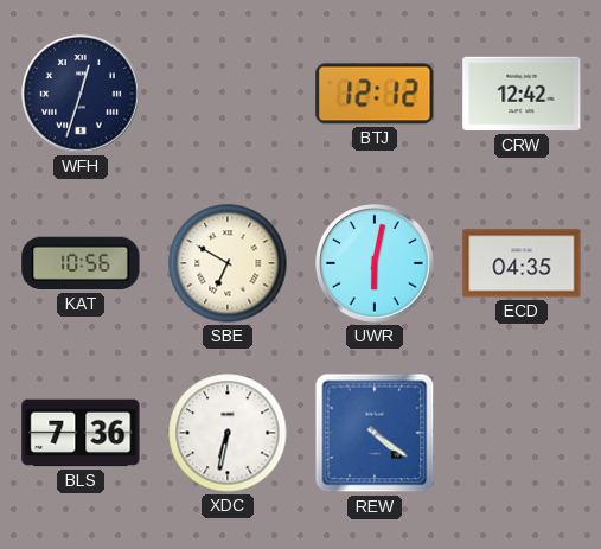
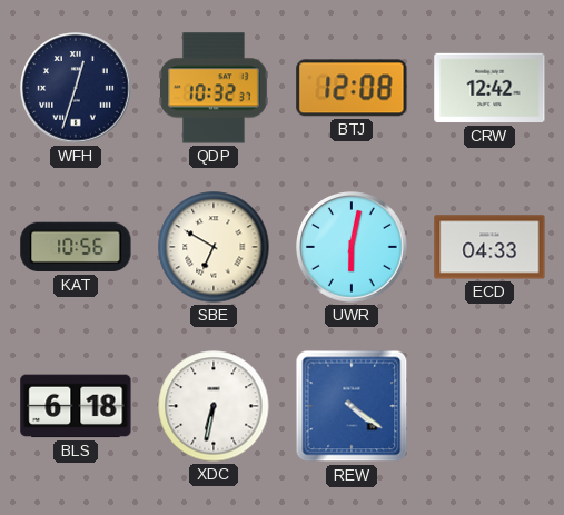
QDP: none -> 10:32 (214, 88)
BTJ: 12:12 -> 12:08 (352, 88)
ECD: 04:35 -> 04:33 (489, 247)
BLS: 7:36 -> 6:18 (76, 406)
